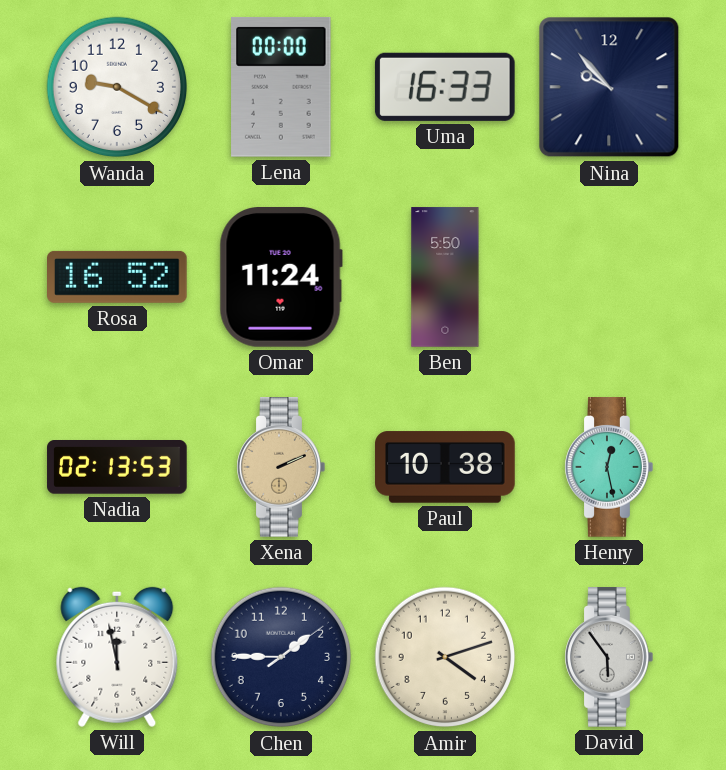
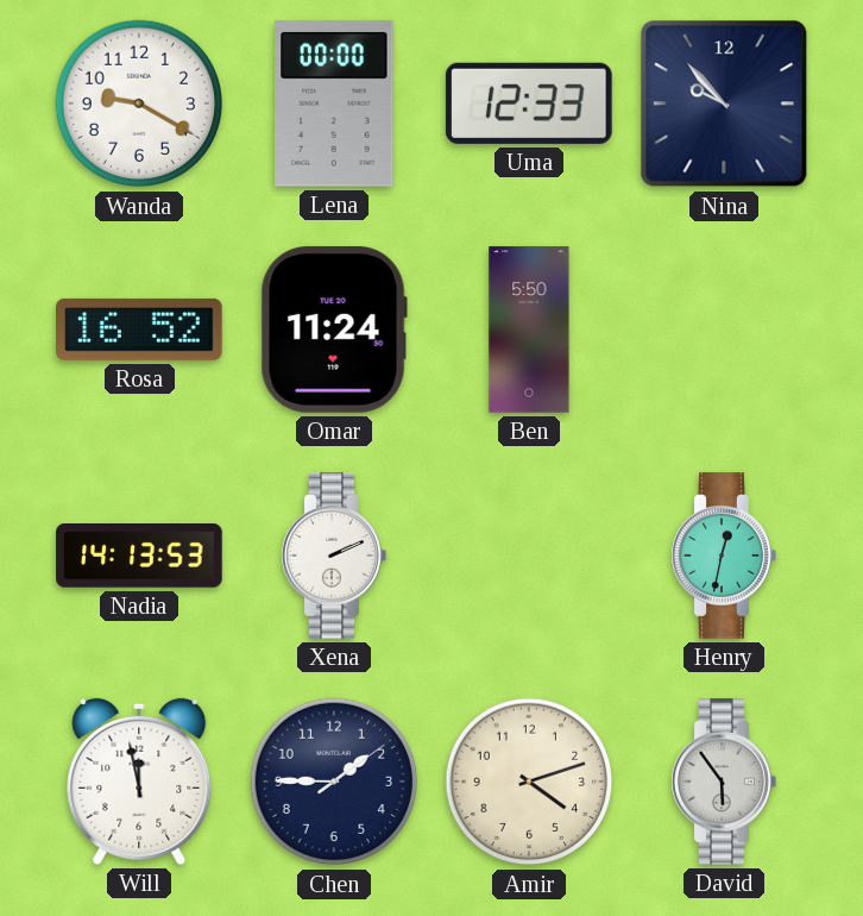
Uma: 16:33 -> 12:33 (529, 103)
Nadia: 02:13 -> 14:13 (139, 557)
Xena dial: champagne -> white (334, 556)
Paul: 10:38 -> none (445, 467)
Henry: 12:28 -> 12:32 (724, 556)
